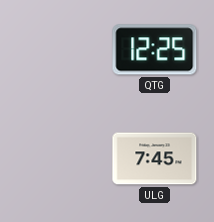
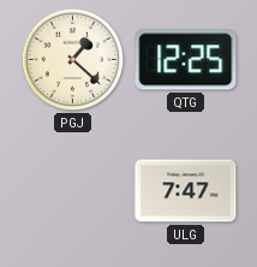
PGJ: none -> 1:22 (73, 60)
ULG: 7:45 -> 7:47 (186, 191)
